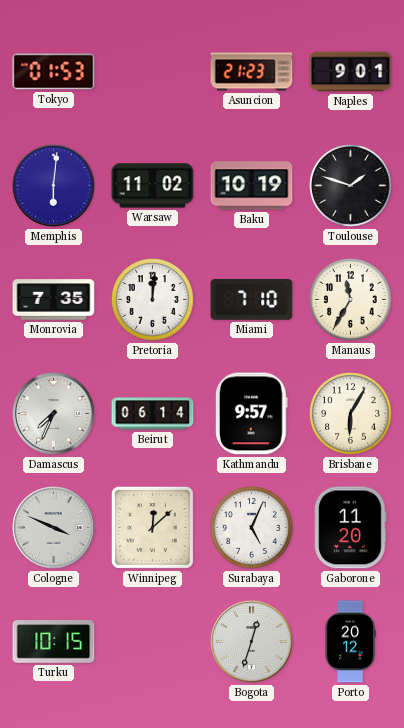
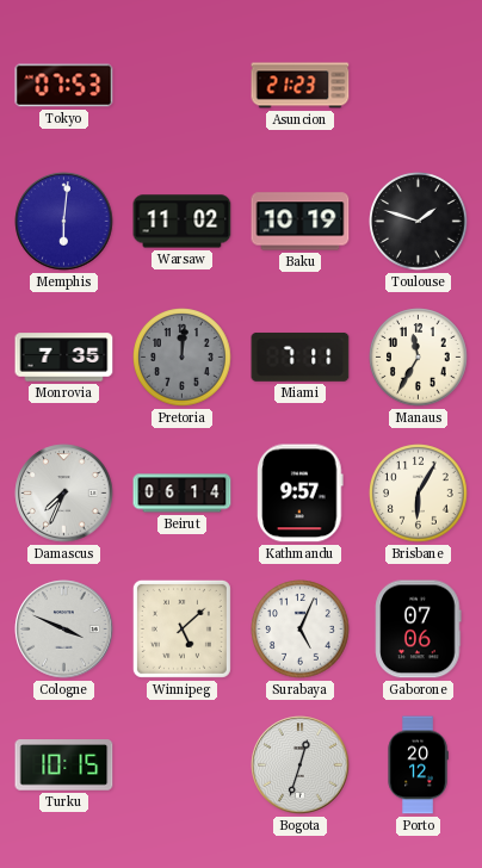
Tokyo: 01:53 -> 07:53 (64, 86)
Naples: 9:01 -> none (351, 72)
Pretoria dial: white -> grey (183, 358)
Miami: 7:10 -> 7:11 (301, 356)
Winnipeg: 12:08 -> 5:08 (181, 628)
Gaborone: 11:20 -> 07:06 (419, 630)
